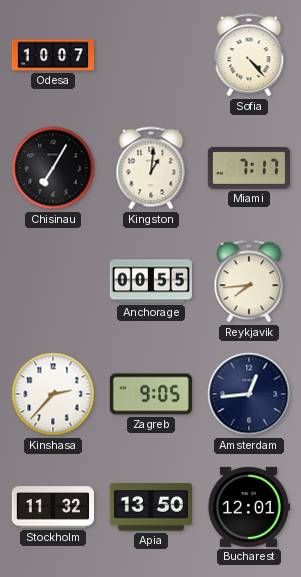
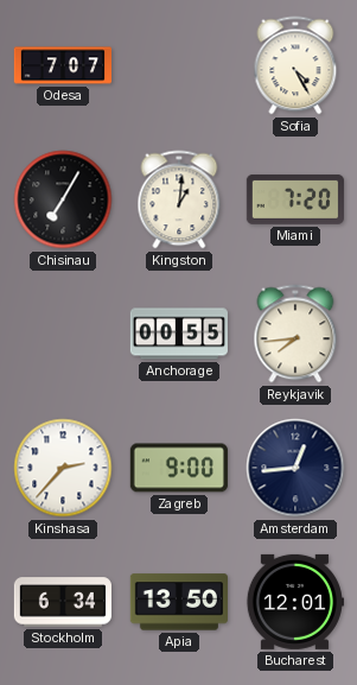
Odesa: 10:07 -> 7:07 (62, 65)
Sofia: 4:23 -> 4:25 (295, 65)
Miami: 7:17 -> 7:20 (295, 199)
Zagreb: 9:05 -> 9:00 (179, 468)
Stockholm: 11:32 -> 6:34 (63, 602)
